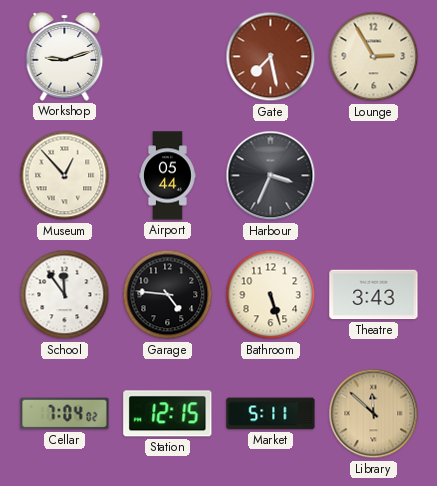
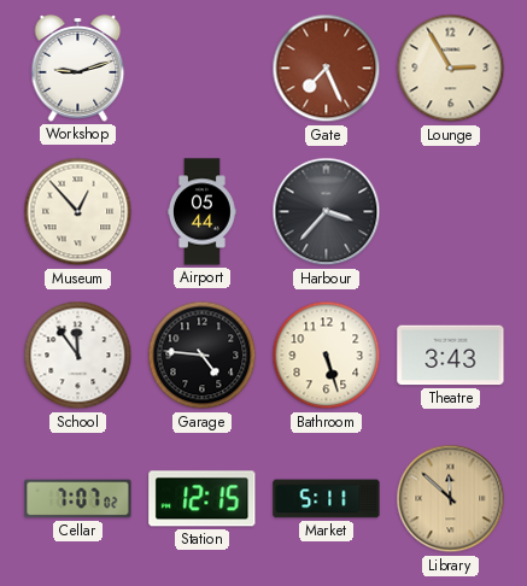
Gate: 7:28 -> 7:26 (327, 69)
Harbour: 3:34 -> 3:37 (327, 212)
Cellar: 7:04 -> 7:07 (78, 499)
